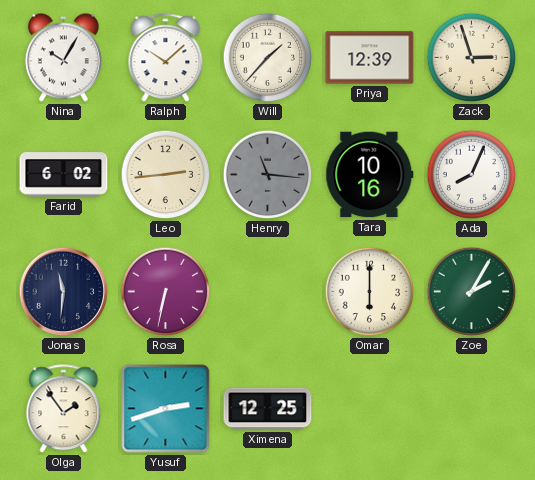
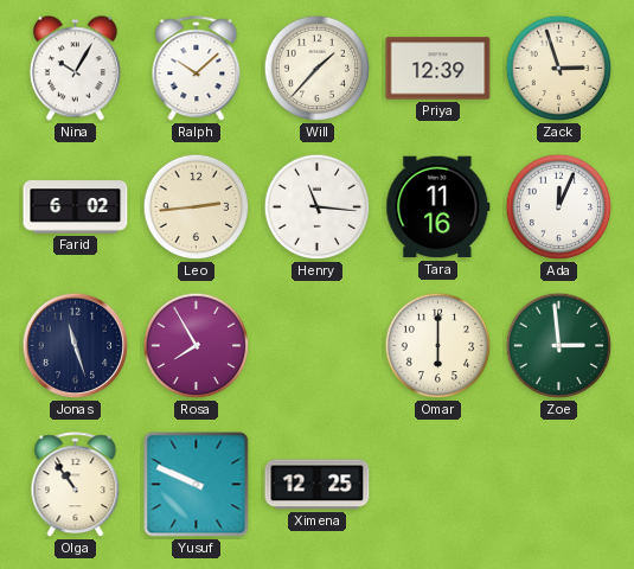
Henry dial: grey -> white (318, 207)
Tara: 10:16 -> 11:16 (438, 207)
Ada: 8:04 -> 12:04 (559, 207)
Jonas: 11:31 -> 11:27 (76, 346)
Rosa: 6:32 -> 7:55 (197, 346)
Zoe: 2:05 -> 2:59 (559, 346)
Olga: 1:54 -> 10:54 (76, 485)
Yusuf: 2:42 -> 9:49 (197, 485)
